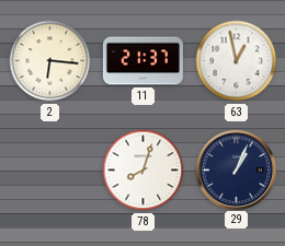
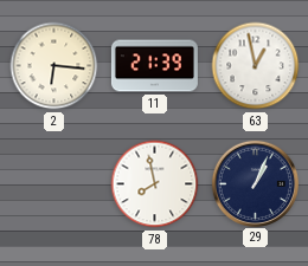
11: 21:37 -> 21:39 (154, 66)
78: 8:03 -> 7:58 (155, 184)
